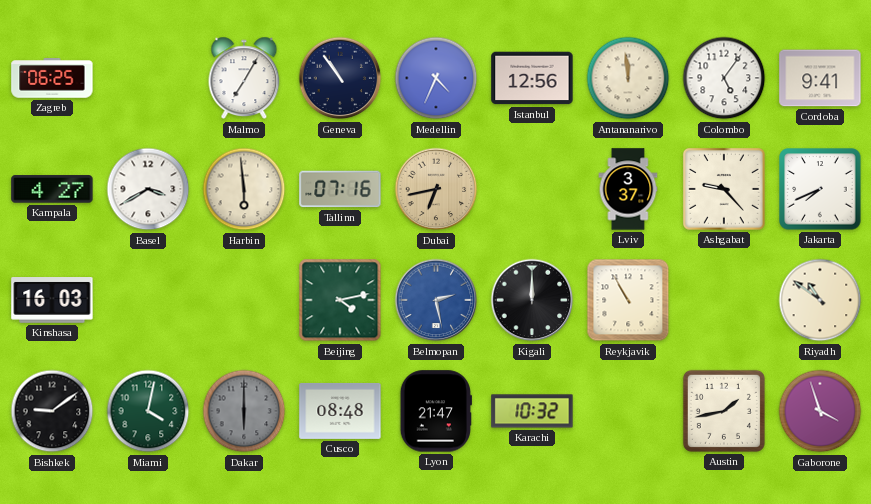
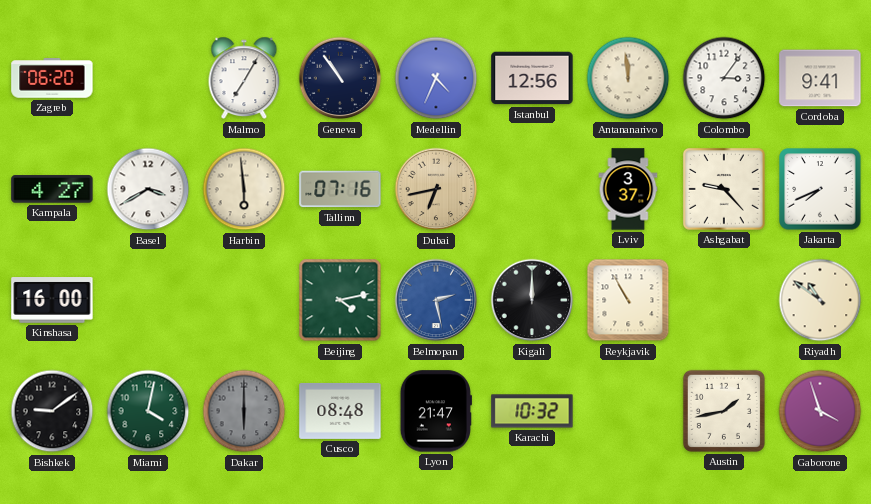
Zagreb: 06:25 -> 06:20 (52, 78)
Colombo: 5:06 -> 3:06 (724, 78)
Kinshasa: 16:03 -> 16:00 (52, 301)
